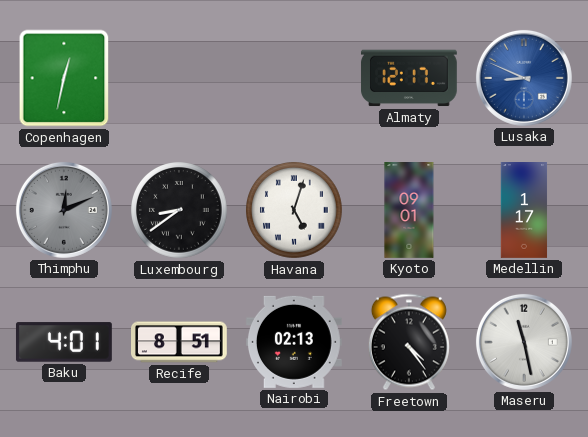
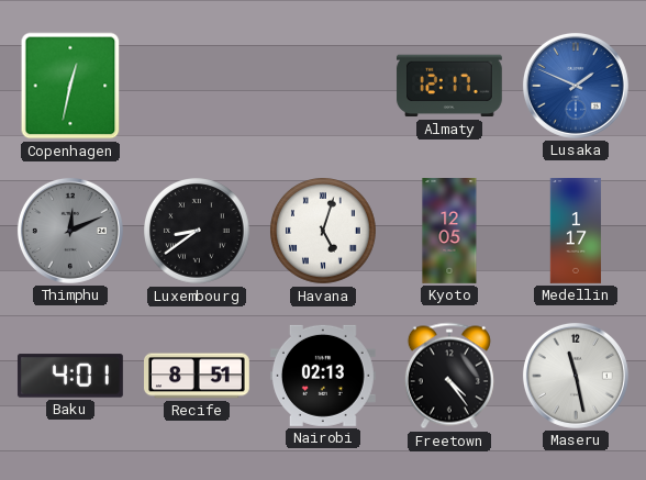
Lusaka: 8:49 -> 1:49 (576, 86)
Kyoto: 09:01 -> 12:05 (449, 232)
